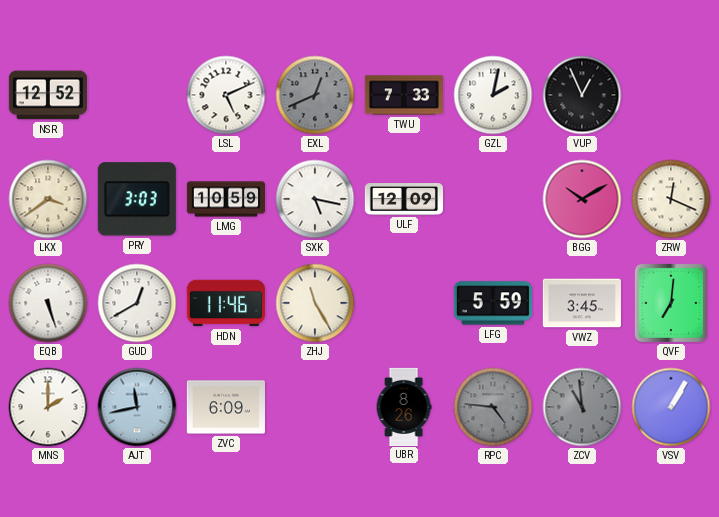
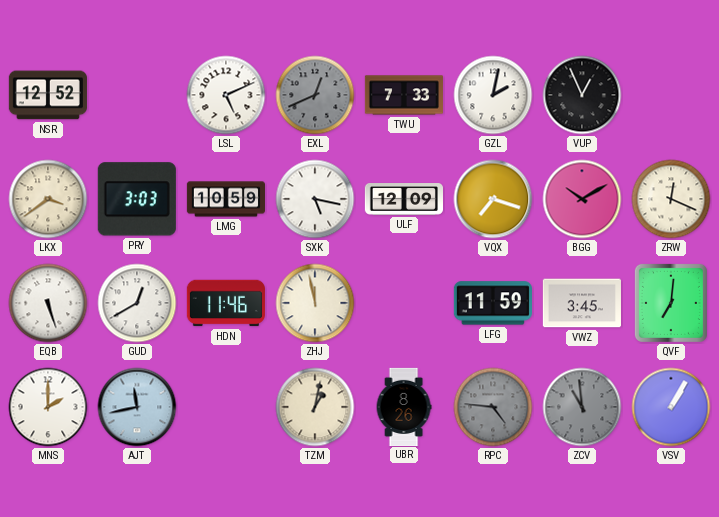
VQX: none -> 7:18 (493, 199)
ZHJ: 11:25 -> 11:58 (315, 303)
LFG: 5:59 -> 11:59 (493, 303)
ZVC: 6:09 -> none (226, 407)
TZM: none -> 1:02 (315, 407)
